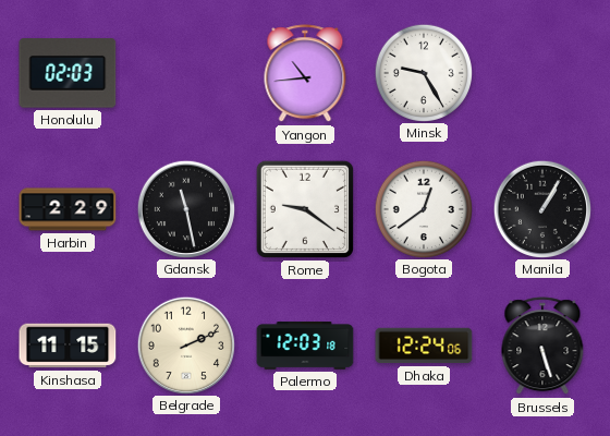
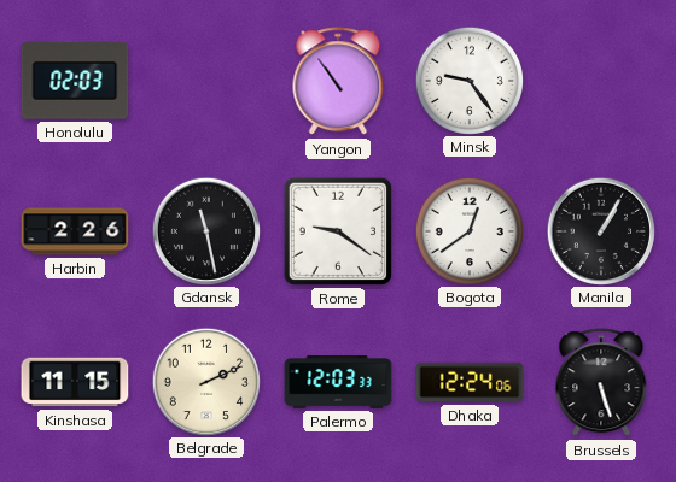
Yangon: 10:44 -> 10:54 (338, 82)
Minsk: 9:25 -> 9:24 (468, 80)
Harbin: 2:29 -> 2:26 (75, 231)
Palermo: 12:03:18 -> 12:03:33 (338, 383)
